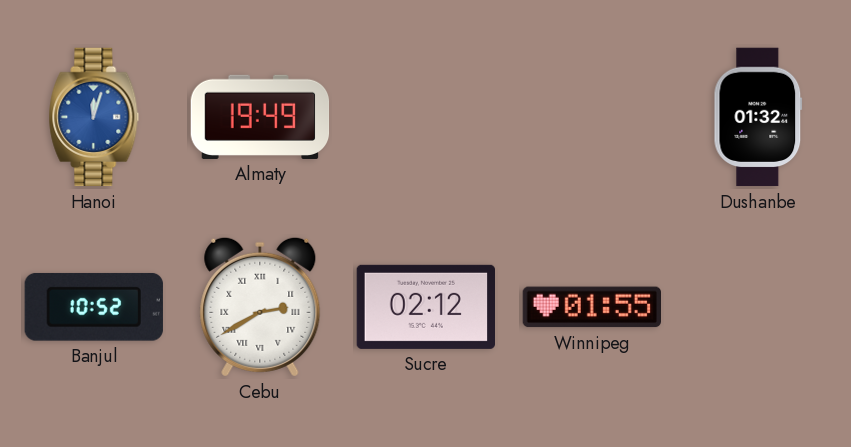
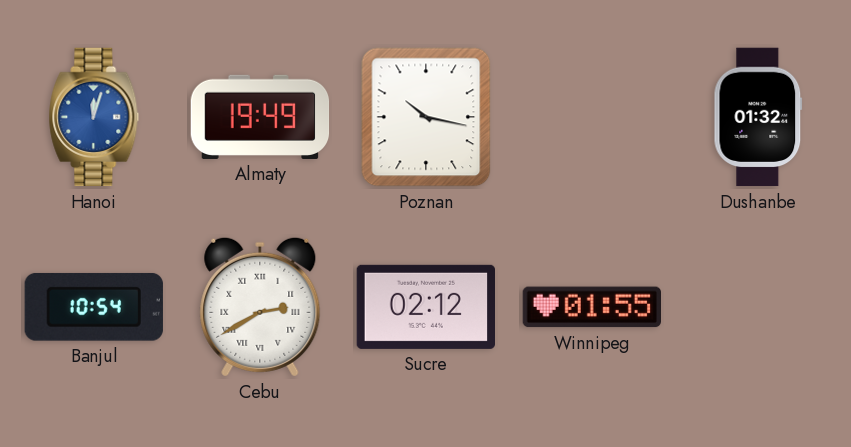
Poznan: none -> 10:17 (426, 117)
Banjul: 10:52 -> 10:54 (94, 307)
